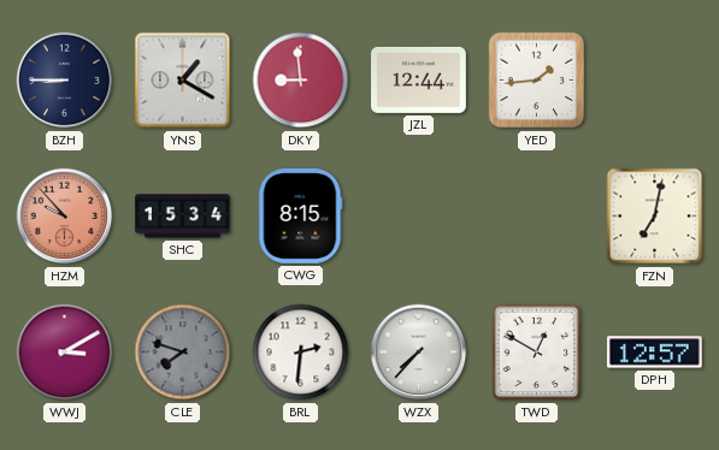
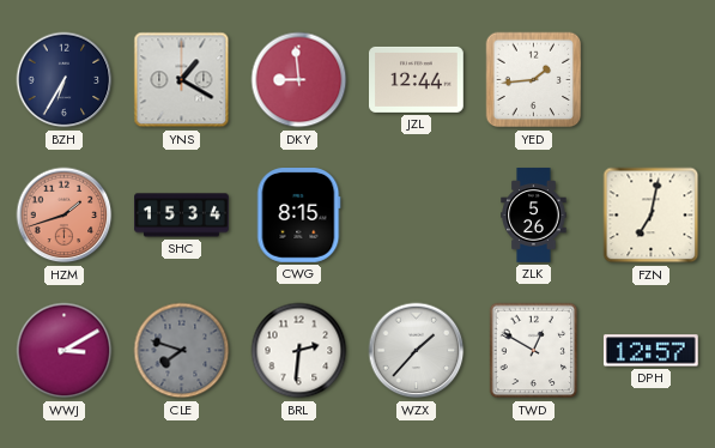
BZH: 8:45 -> 6:35 (65, 80)
HZM: 9:53 -> 1:42 (65, 216)
ZLK: none -> 5:26 (534, 216)
WZX: 7:37 -> 1:37 (417, 351)
